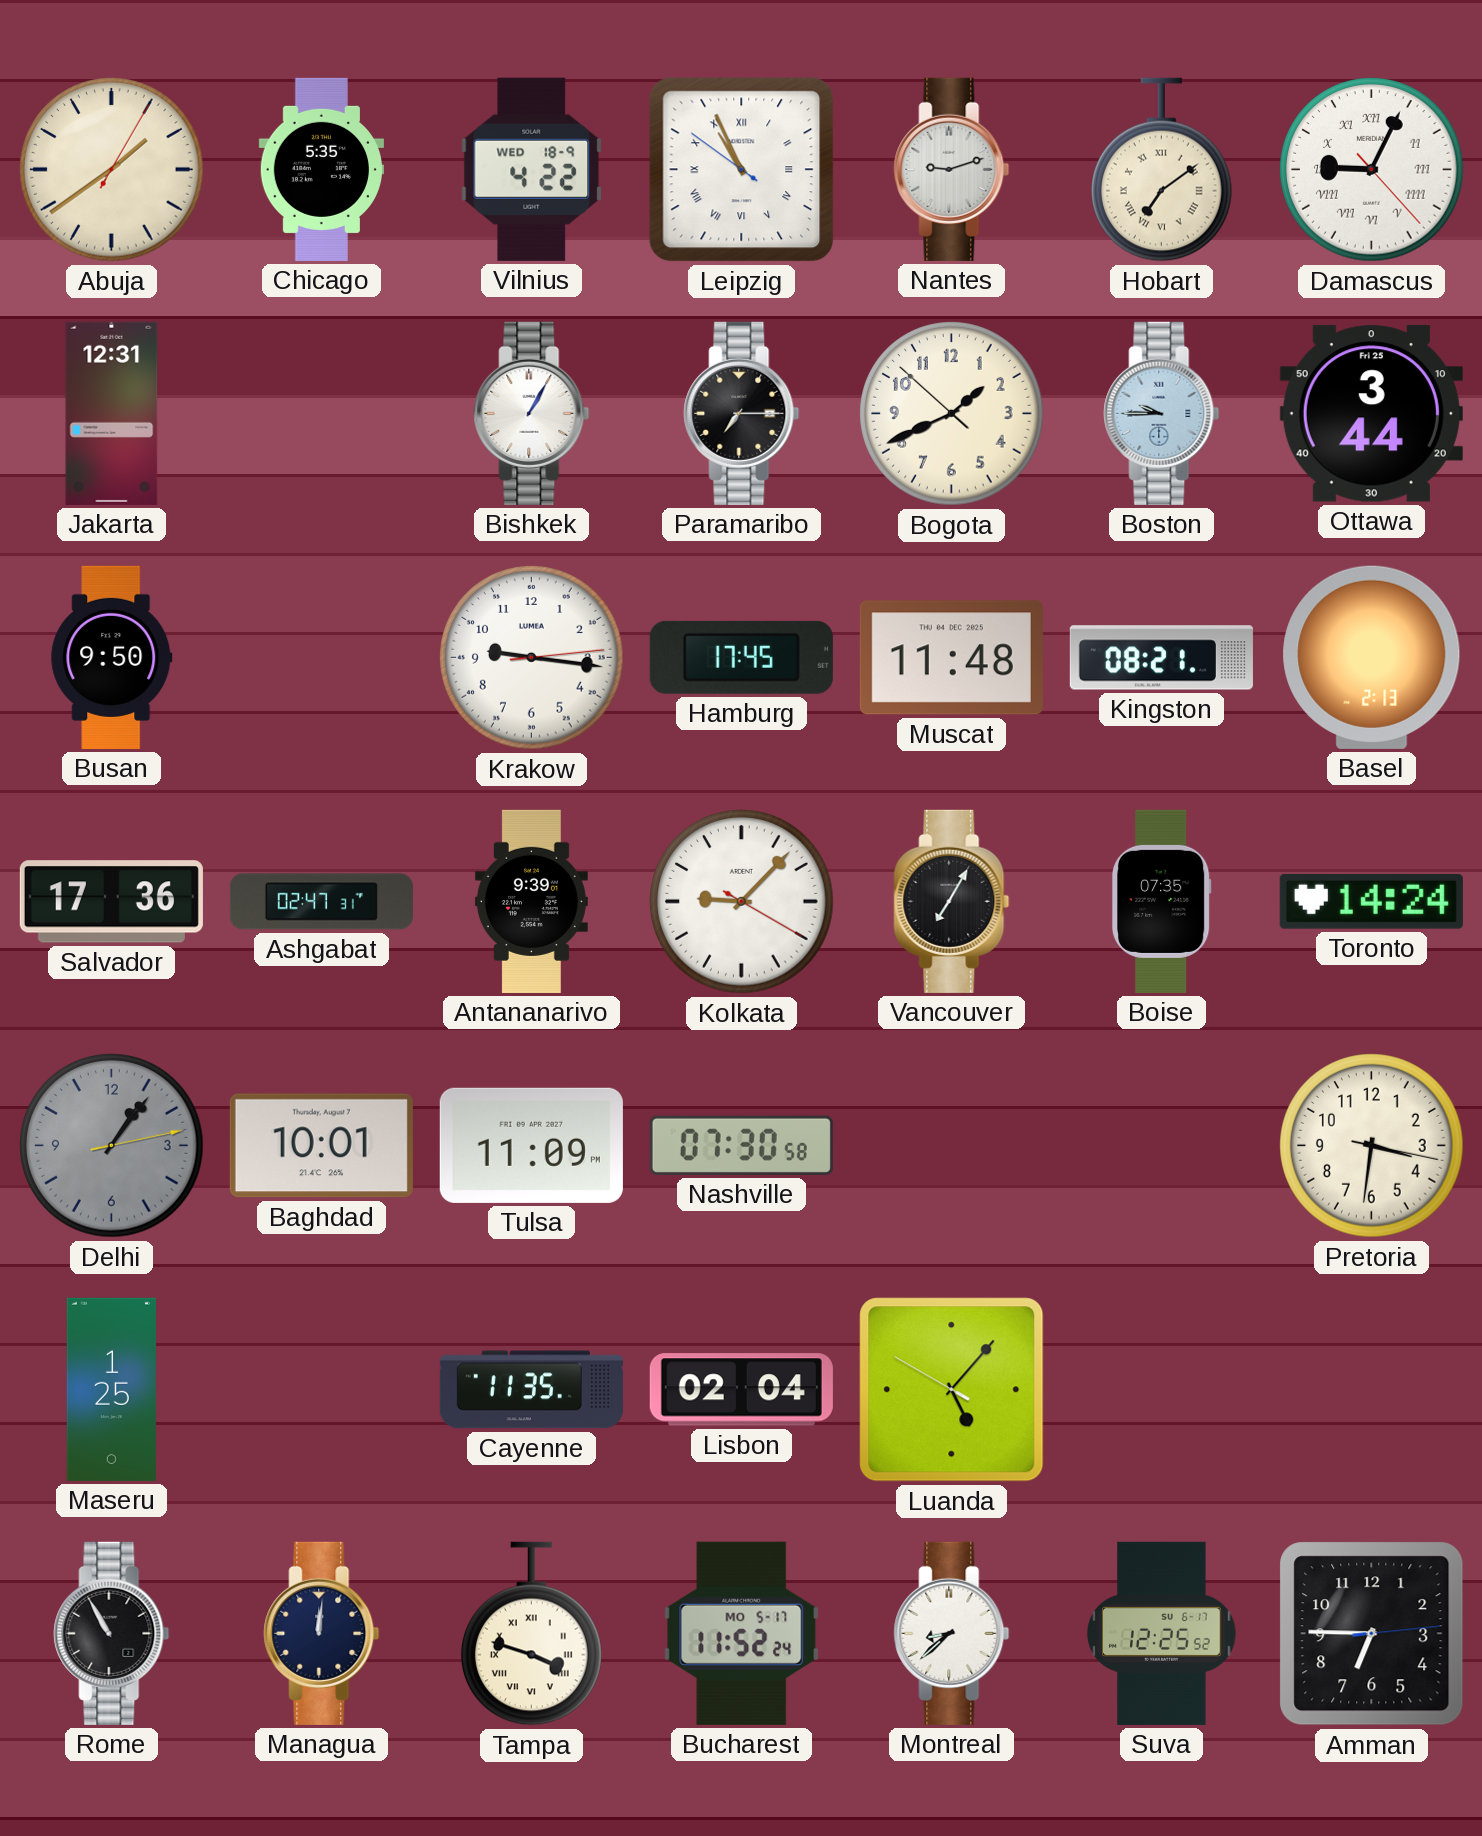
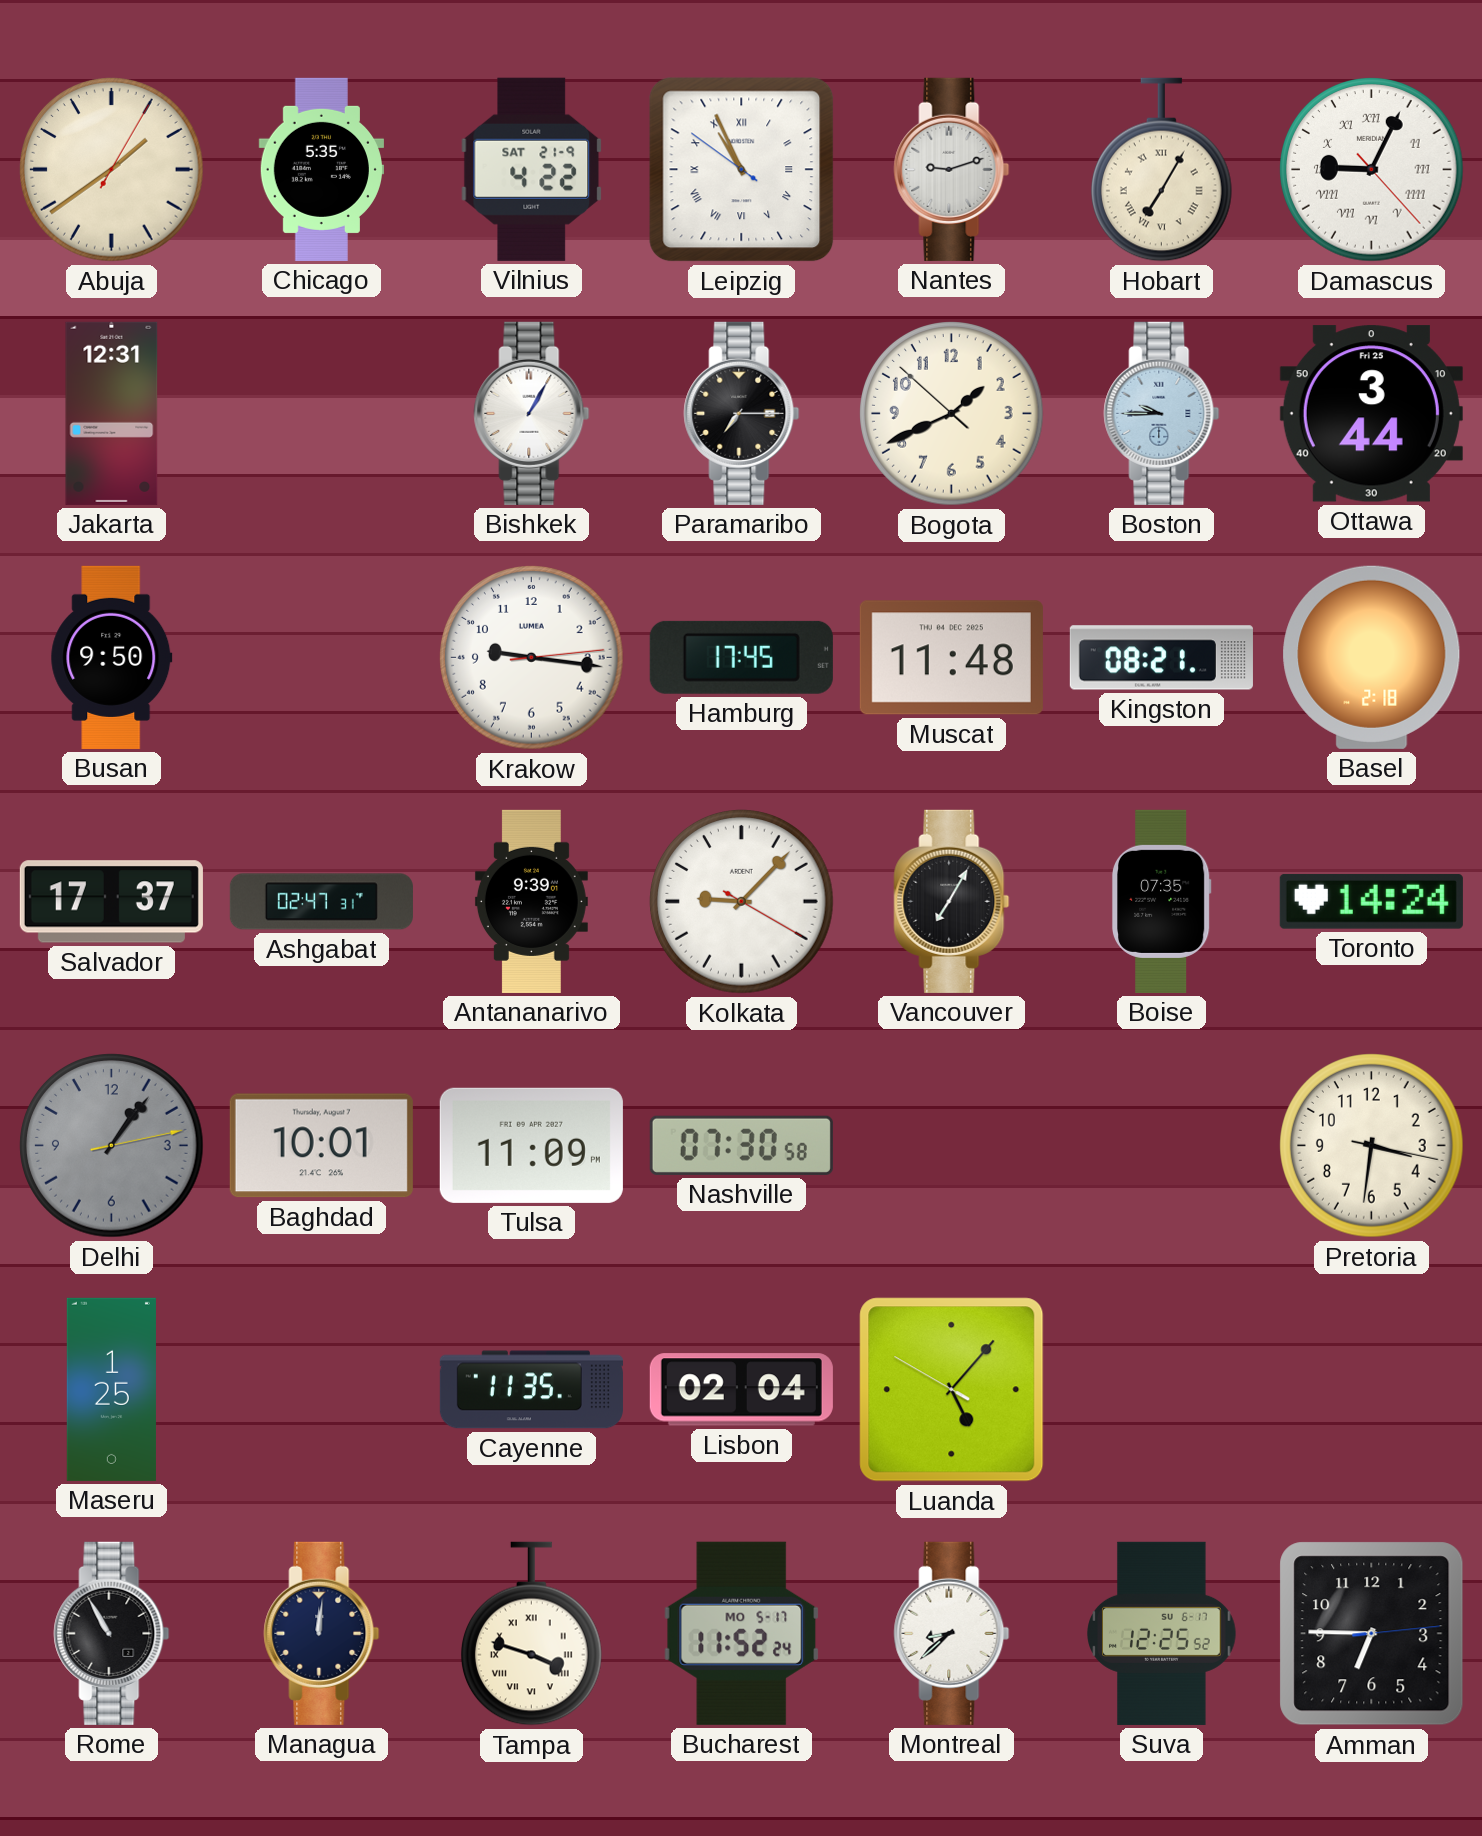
Vilnius date: WED 18-9 -> SAT 21-9 (532, 169)
Hobart: 7:09 -> 7:05 (1161, 170)
Basel: 2:13 -> 2:18 (1372, 657)
Salvador: 17:36 -> 17:37 (111, 902)
